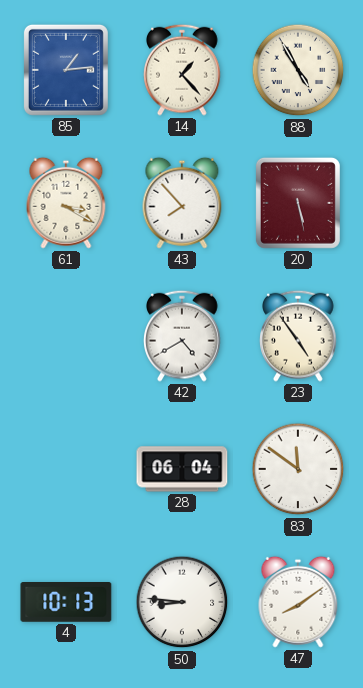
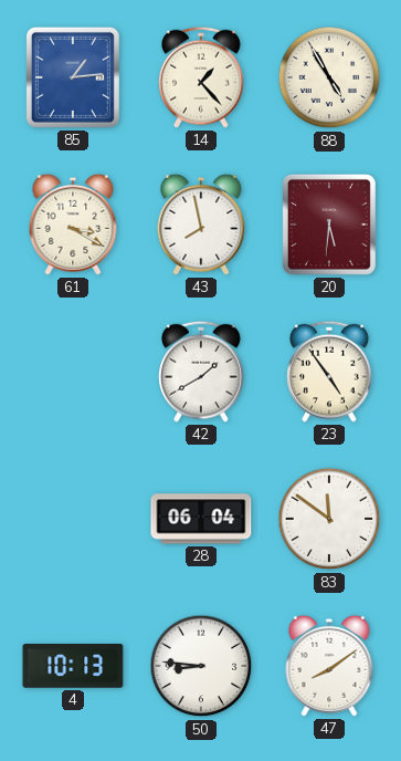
43: 7:53 -> 7:58 (201, 225)
20: 5:28 -> 5:31 (329, 225)
42: 4:40 -> 1:40 (201, 372)
